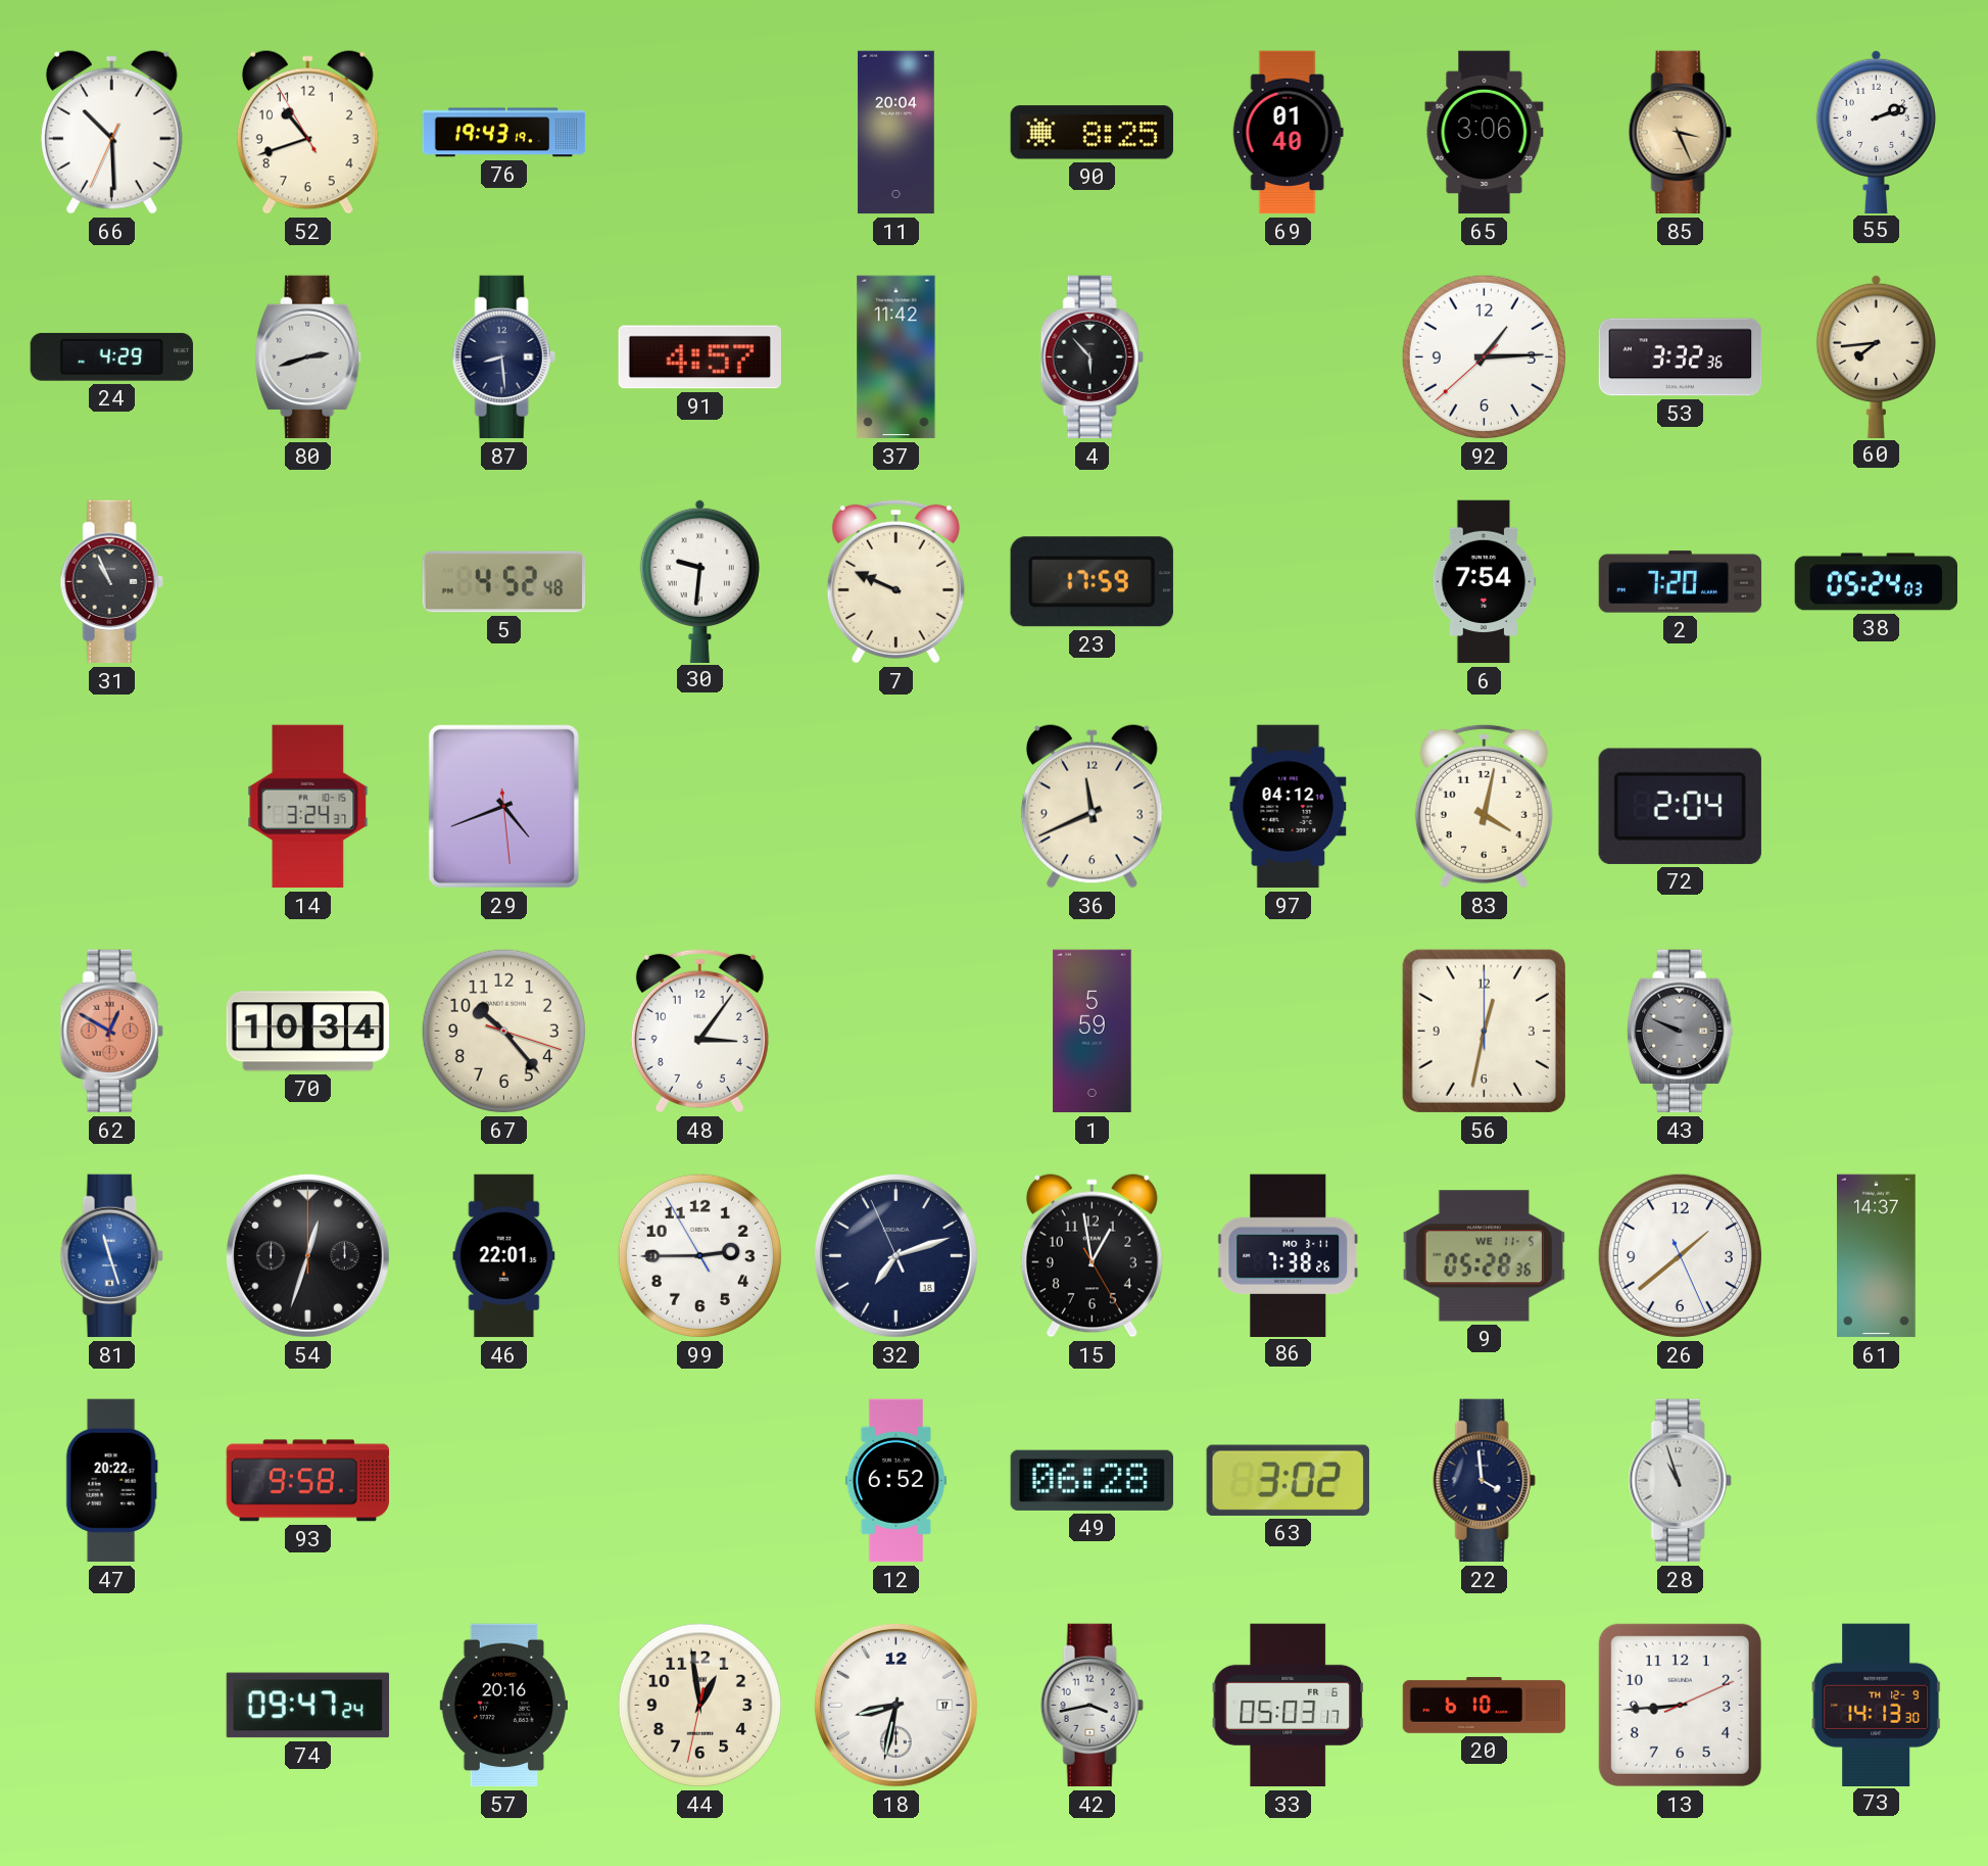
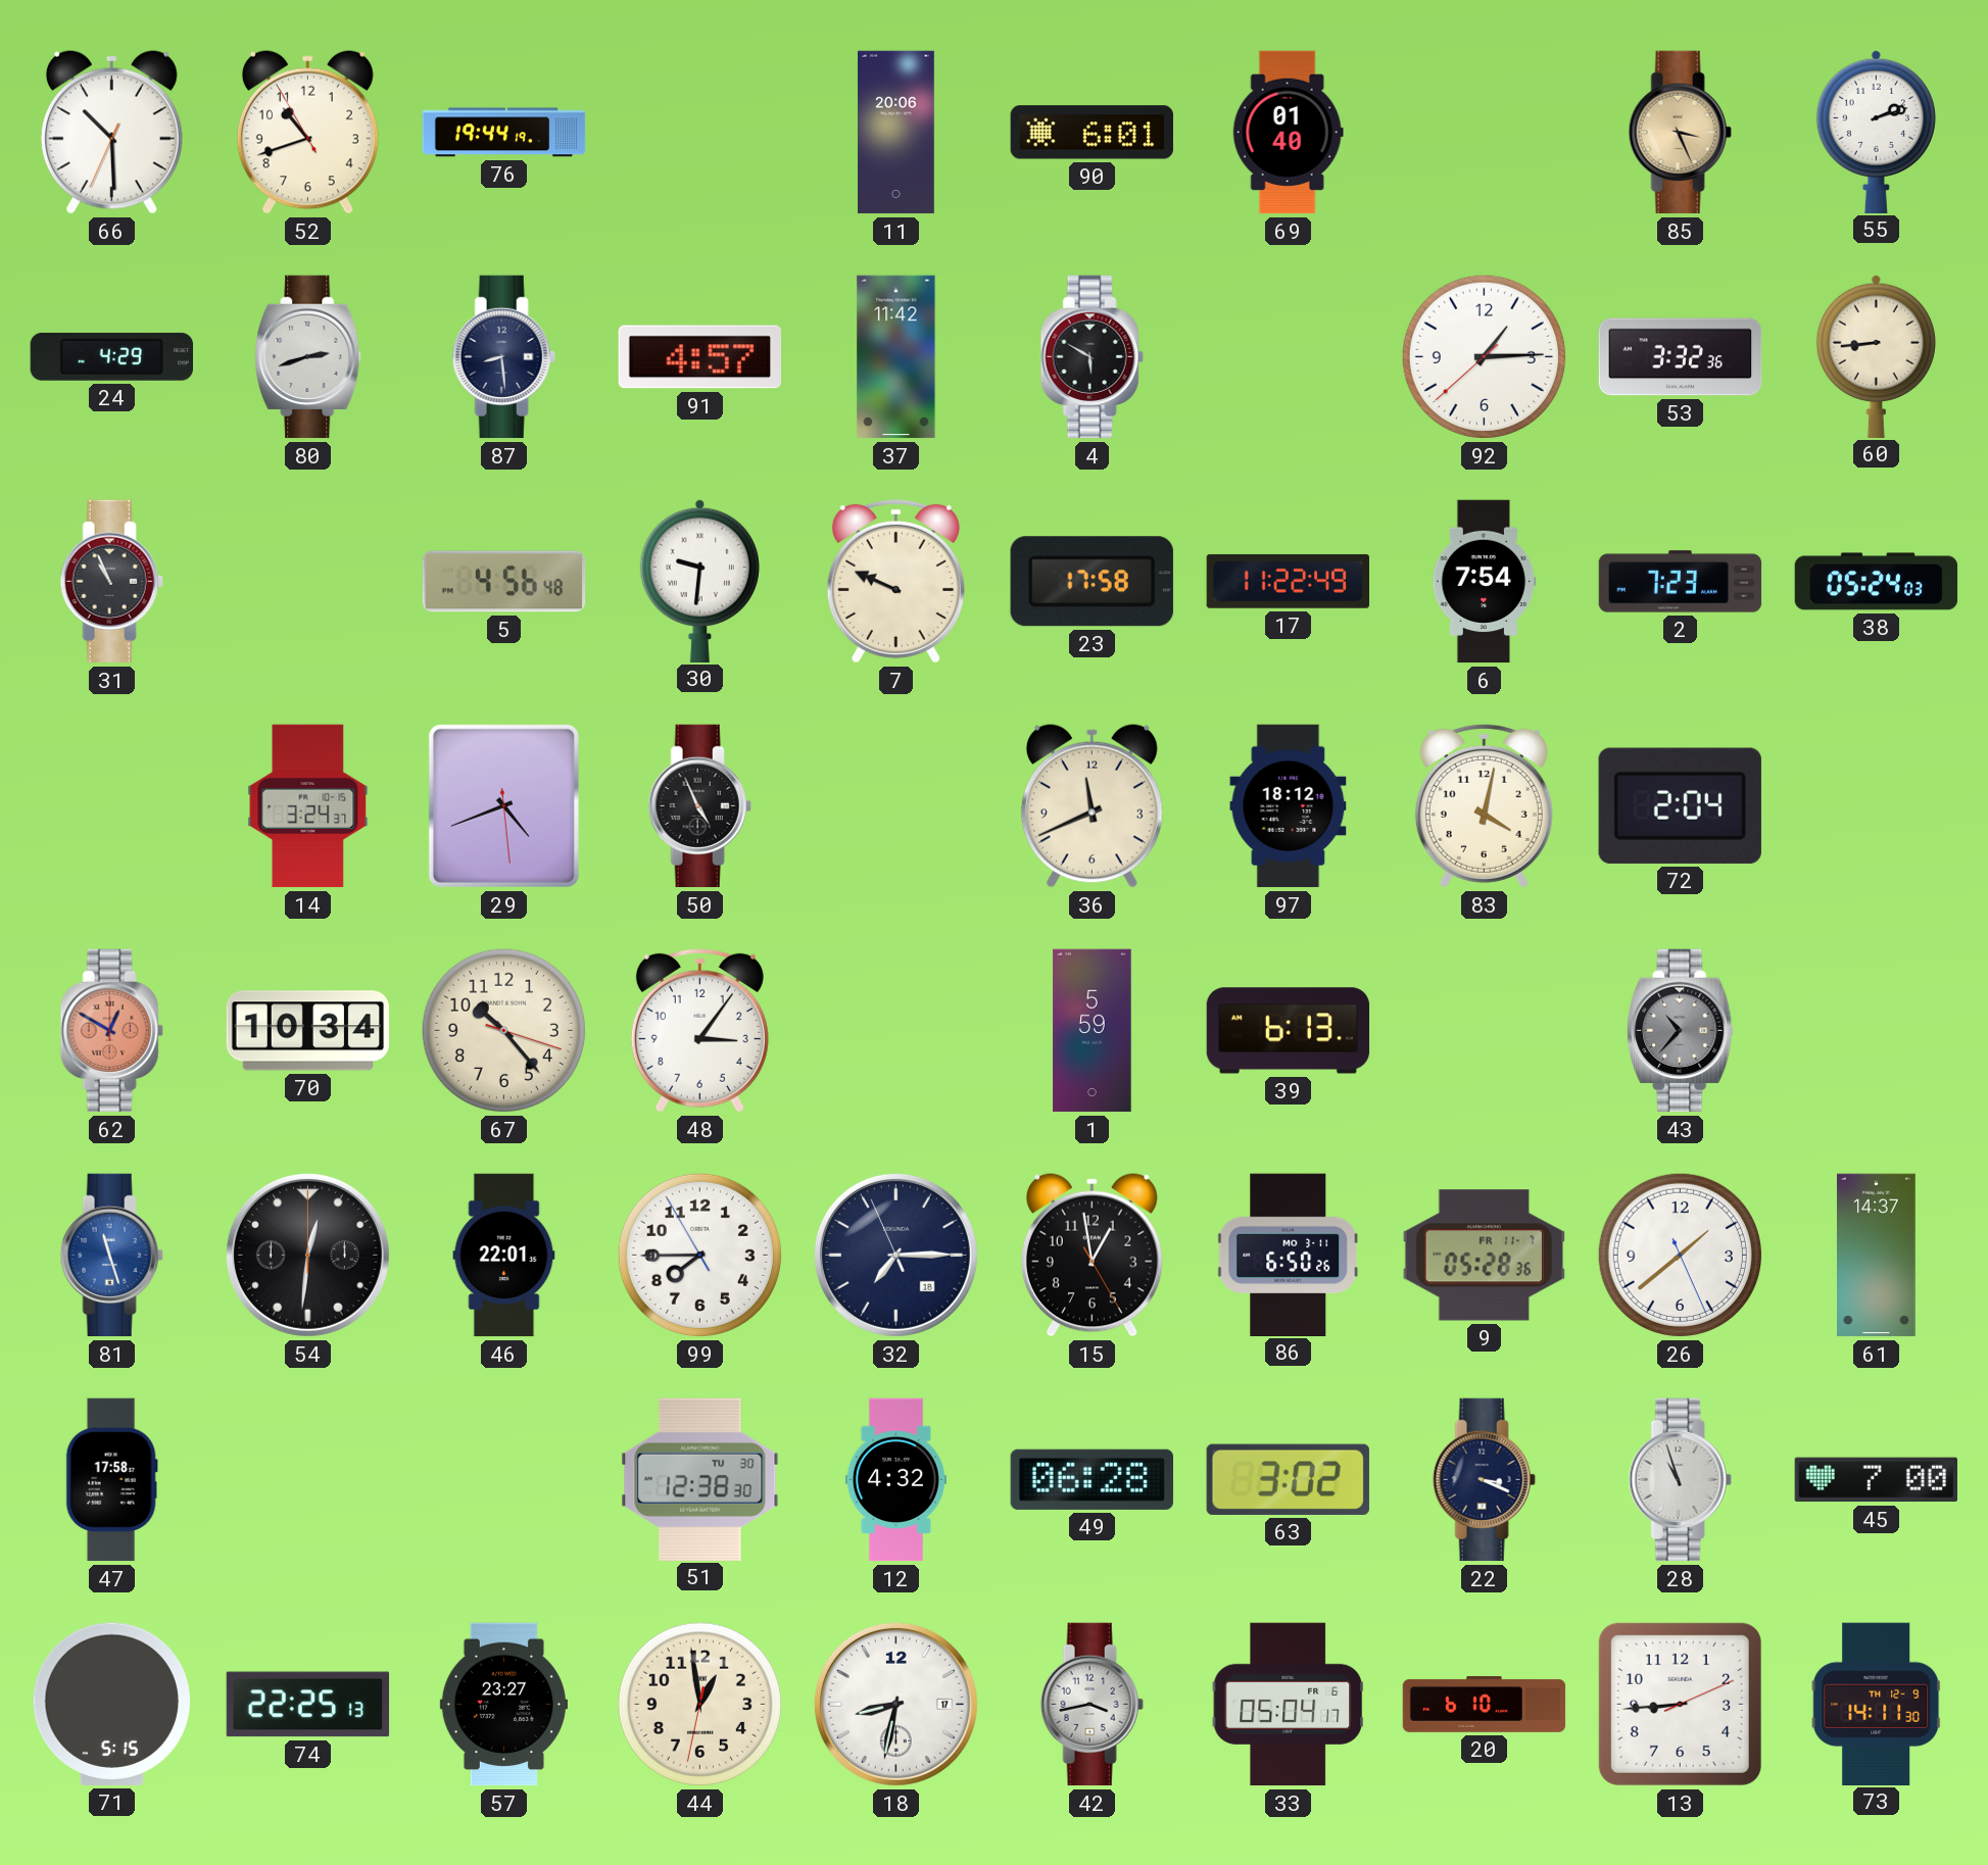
76: 19:43 -> 19:44 (504, 133)
11: 20:04 -> 20:06 (895, 133)
90: 8:25 -> 6:01 (1092, 133)
65: 3:06 -> none (1485, 133)
4: 5:53 -> 5:50 (1092, 357)
60: 7:44 -> 8:44 (1876, 355)
5: 4:52 -> 4:56 (504, 582)
23: 17:59 -> 17:58 (1092, 582)
17: none -> 11:22 (1288, 581)
2: 7:20 -> 7:23 (1681, 582)
50: none -> 4:56 (699, 806)
97: 04:12 -> 18:12 (1289, 806)
39: none -> 6:13 (1289, 1031)
56: 12:32 -> none (1484, 1031)
43: 9:49 -> 10:37 (1681, 1031)
54: 12:33 -> 12:31 (307, 1255)
99: 2:44 -> 7:44 (699, 1255)
32: 7:11 -> 7:14 (895, 1255)
86: 7:38 -> 6:50 (1288, 1255)
9 date: WE 11-5 -> FR 11-7 (1484, 1256)
47: 20:22 -> 17:58 (111, 1480)
93: 9:58 -> none (308, 1481)
51: none -> 12:38 (700, 1479)
12: 6:52 -> 4:32 (895, 1480)
22: 3:59 -> 3:19 (1484, 1480)
45: none -> 7:00 (1876, 1480)
71: none -> 5:15 (111, 1704)
74: 09:47 -> 22:25 (308, 1705)
57: 20:16 -> 23:27 (503, 1705)
33: 05:03 -> 05:04 (1288, 1705)
73: 14:13 -> 14:11 (1877, 1704)
